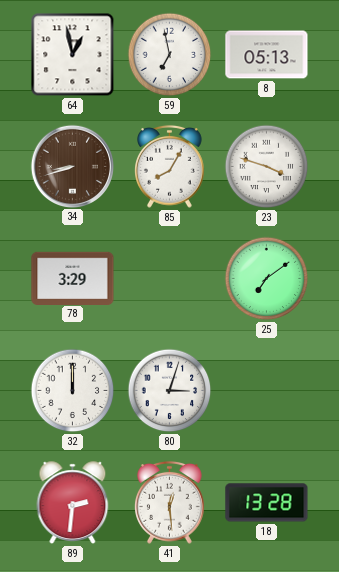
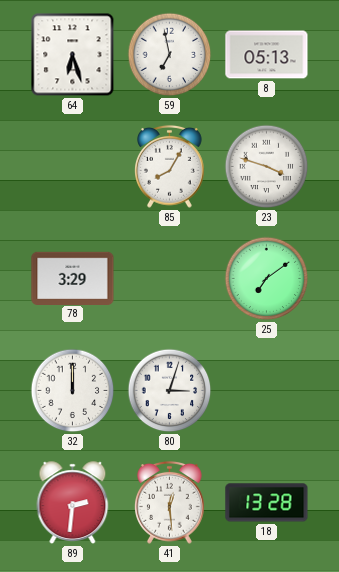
64: 12:58 -> 6:27 (73, 55)
34: 8:42 -> none (72, 166)
